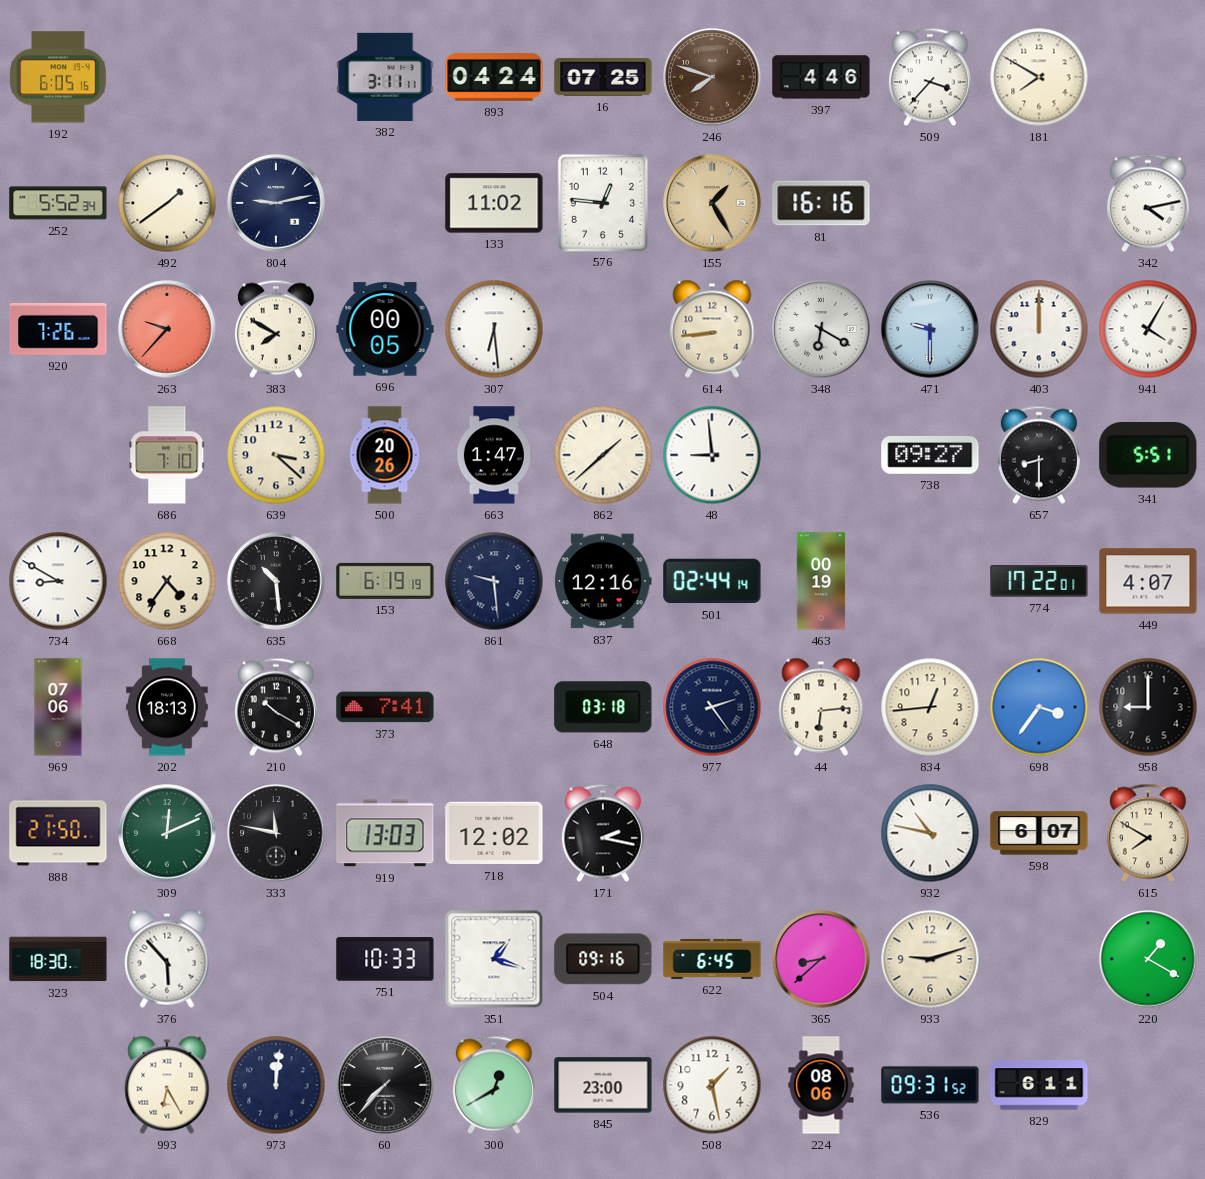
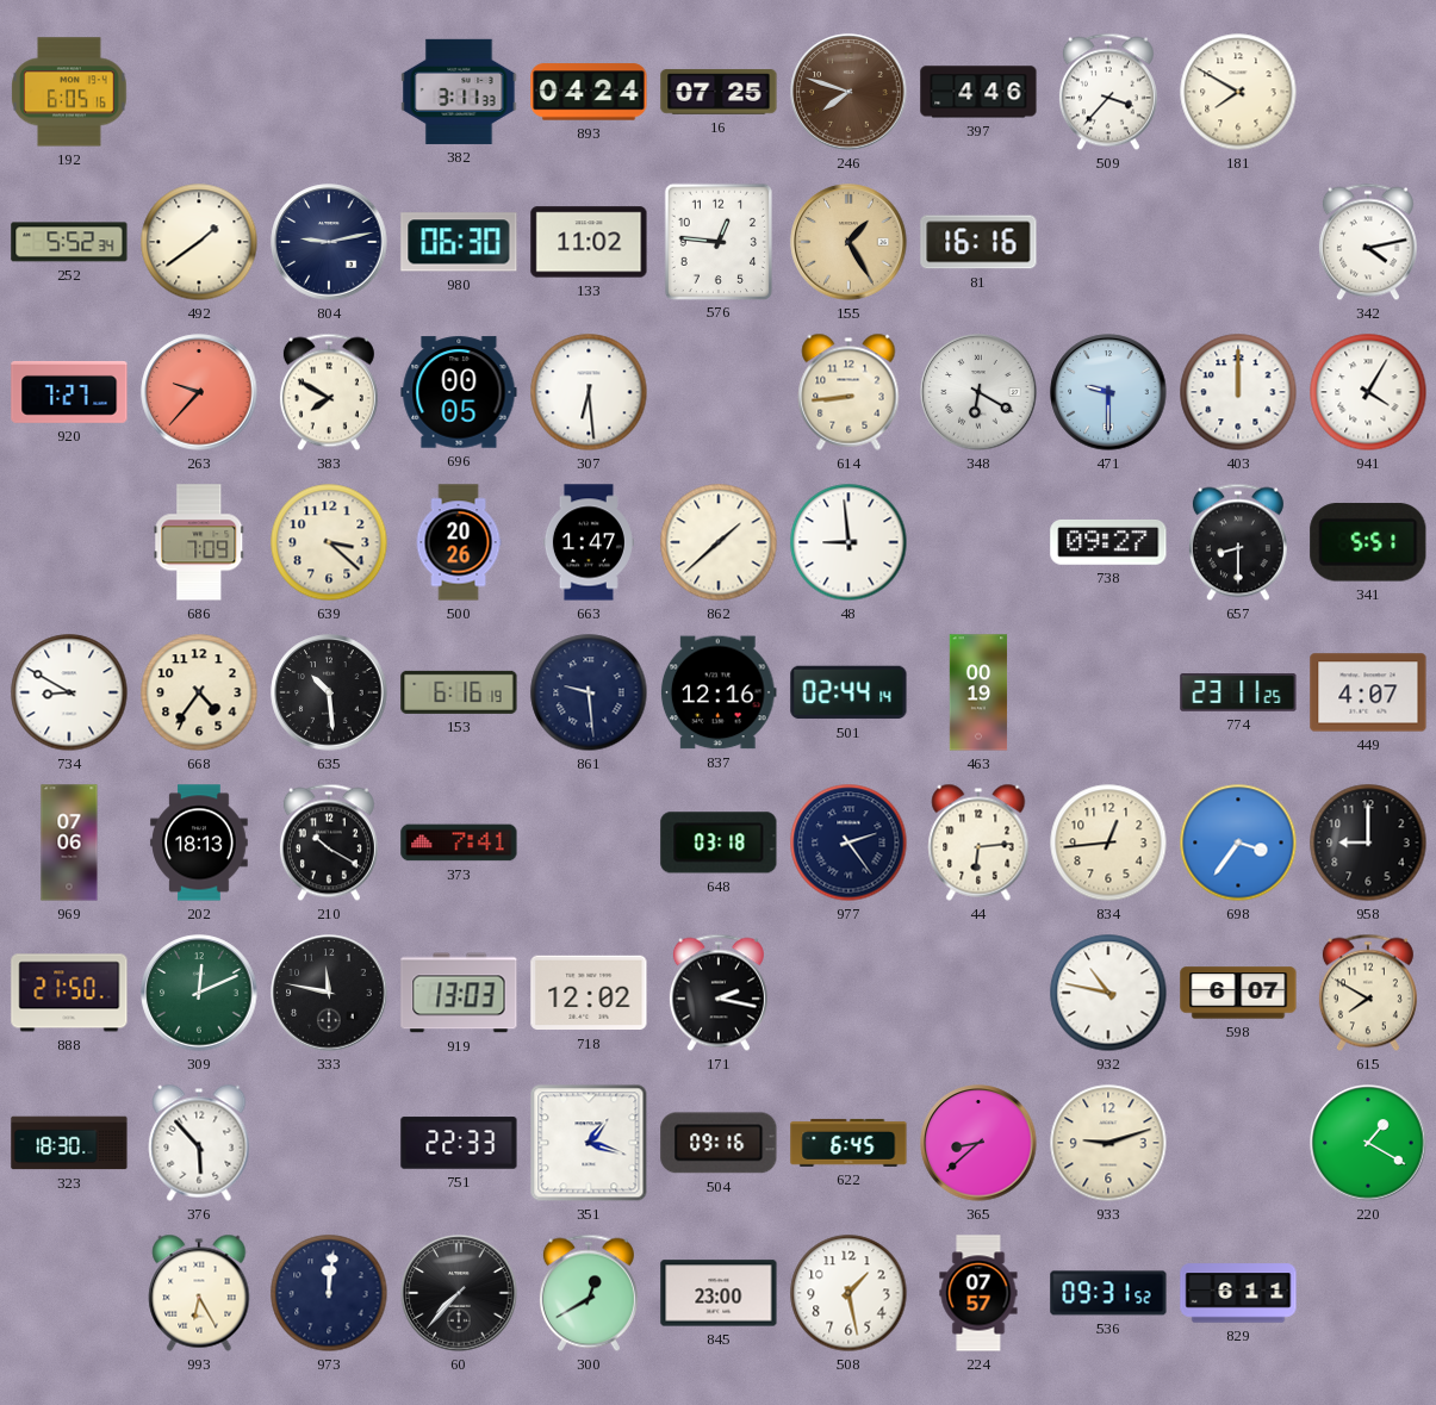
382: 3:11:11 -> 3:11:33 (459, 92)
980: none -> 06:30 (459, 242)
920: 7:26 -> 7:27 (69, 392)
686: 7:10 -> 7:09 (199, 542)
153: 6:19 -> 6:16 (459, 692)
774: 17:22 -> 23:11 (1238, 692)
751: 10:33 -> 22:33 (459, 1143)
224: 08:06 -> 07:57 (978, 1293)
